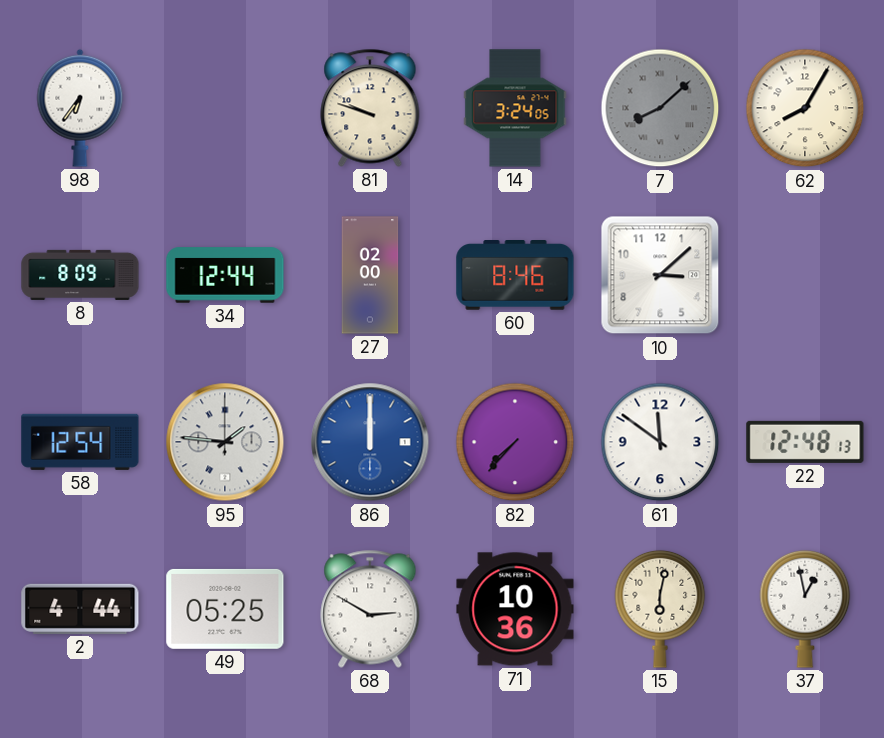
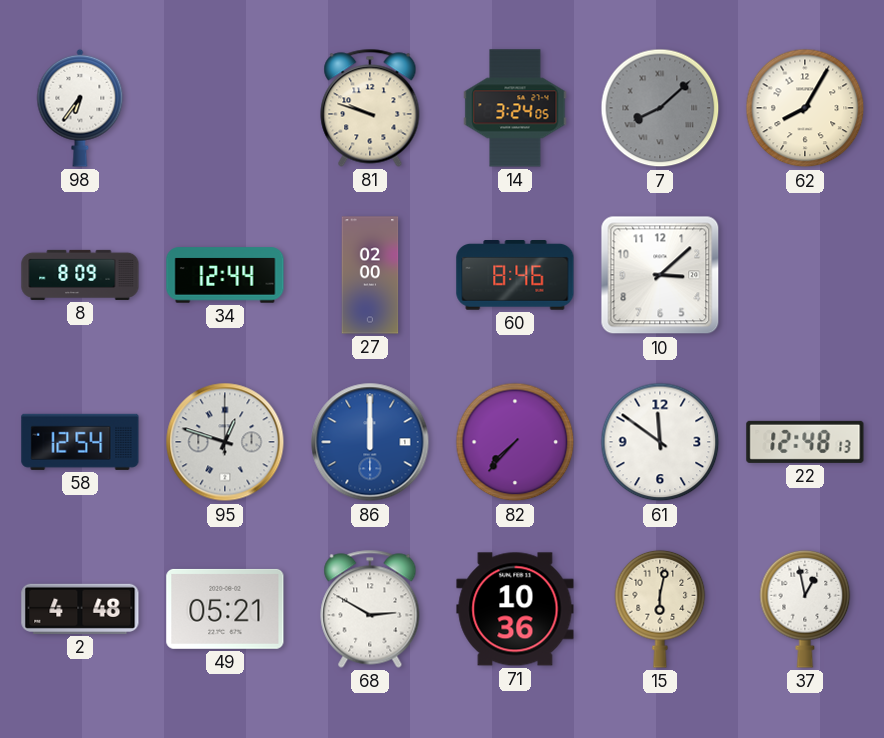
95: 1:46 -> 12:48 (225, 442)
2: 4:44 -> 4:48 (80, 609)
49: 05:25 -> 05:21 (225, 609)
